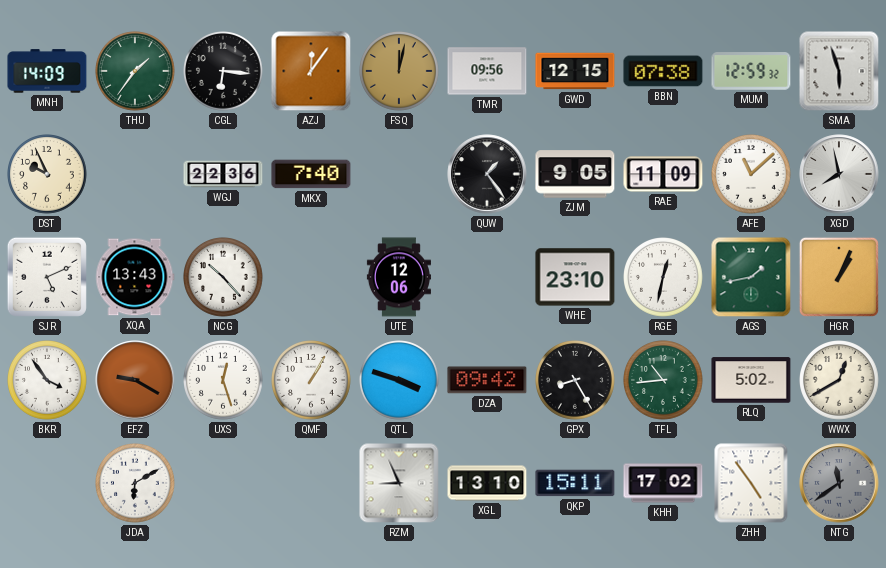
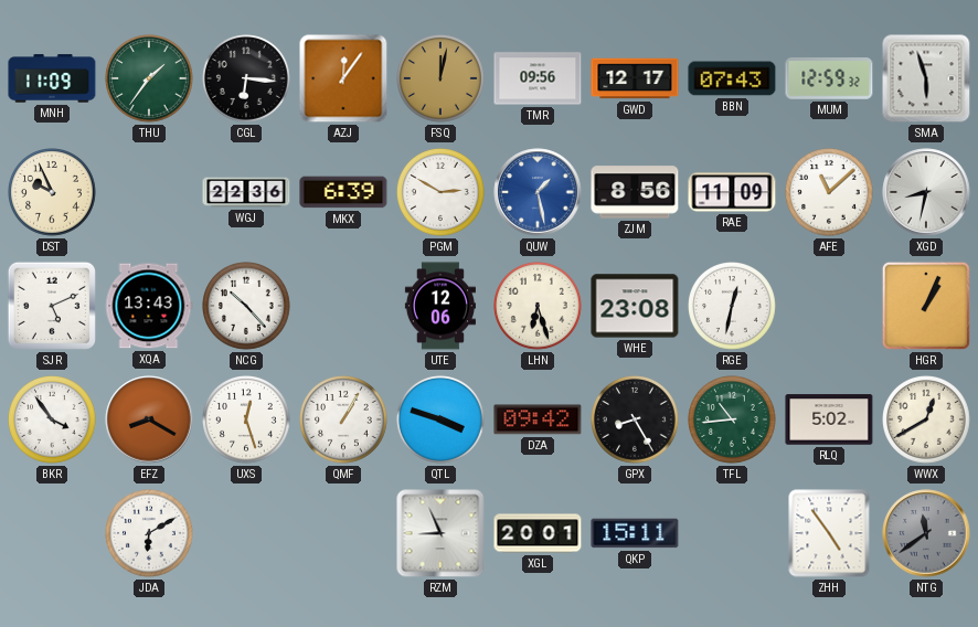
MNH: 14:09 -> 11:09 (52, 78)
GWD: 12:15 -> 12:17 (635, 78)
BBN: 07:38 -> 07:43 (732, 78)
MKX: 7:40 -> 6:39 (343, 192)
PGM: none -> 2:50 (442, 193)
QUW: 1:24 -> 1:28 (538, 192)
QUW dial: black -> blue (538, 192)
ZJM: 9:05 -> 8:56 (635, 192)
XGD: 7:58 -> 8:32 (926, 192)
LHN: none -> 6:27 (539, 307)
WHE: 23:10 -> 23:08 (635, 306)
AGS: 1:43 -> none (751, 277)
EFZ: 9:20 -> 8:20 (149, 419)
XGL: 13:10 -> 20:01 (538, 533)
KHH: 17:02 -> none (663, 483)
